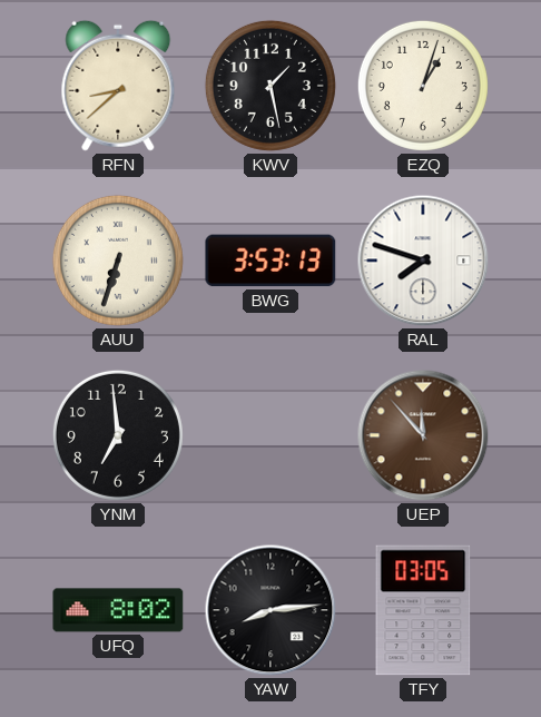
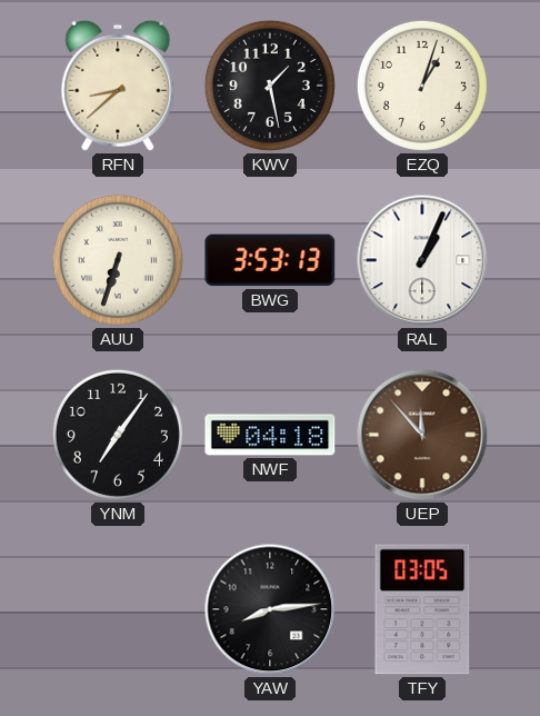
RAL: 7:48 -> 1:04 (422, 260)
YNM: 6:59 -> 7:06 (118, 435)
NWF: none -> 04:18 (270, 435)
UFQ: 8:02 -> none (118, 610)
